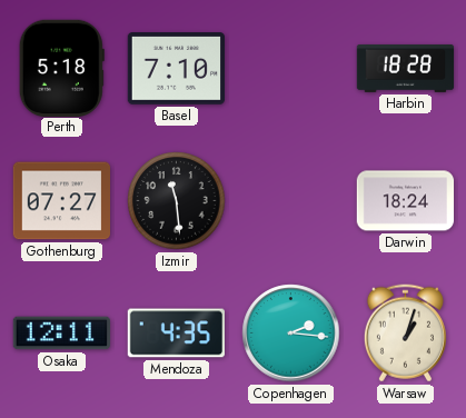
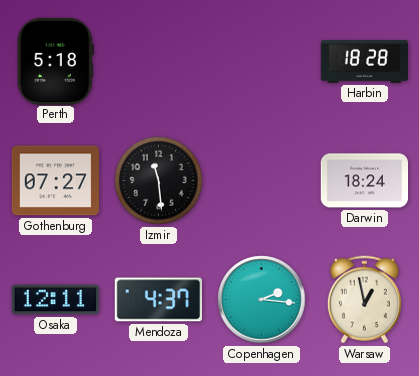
Basel: 7:10 -> none (176, 69)
Mendoza: 4:35 -> 4:37 (158, 300)
Warsaw: 1:03 -> 12:58 (364, 300)
